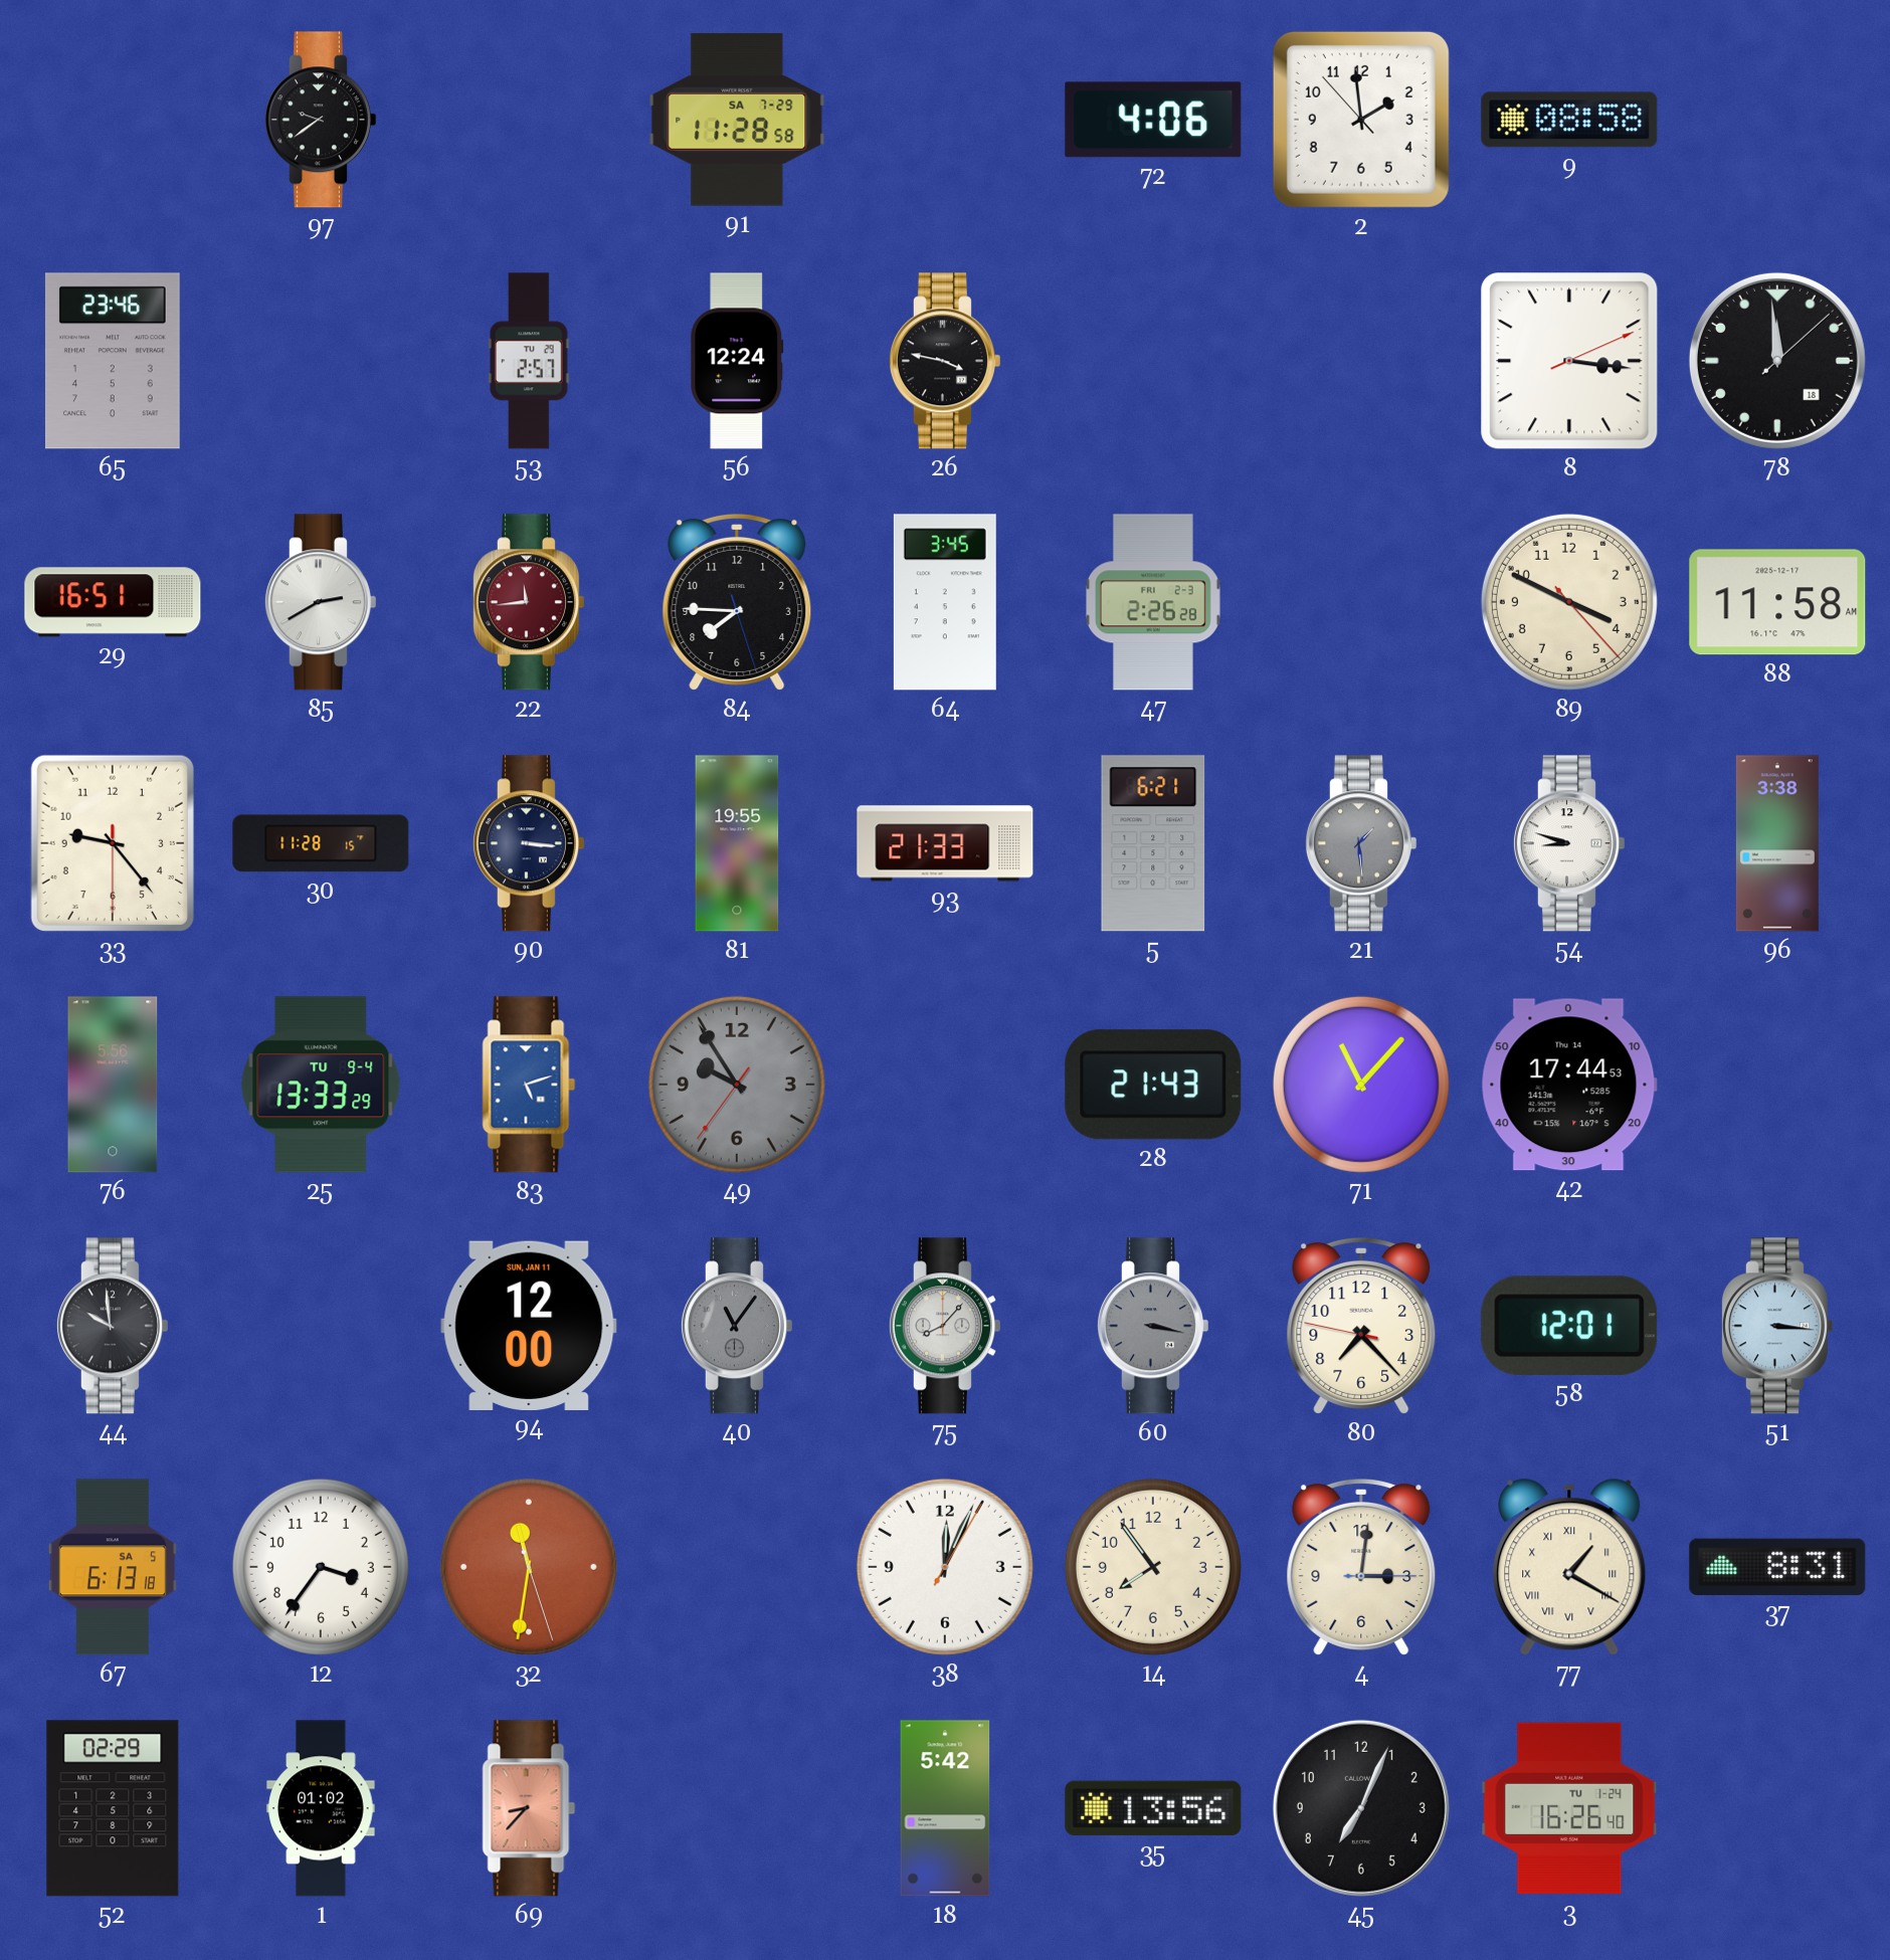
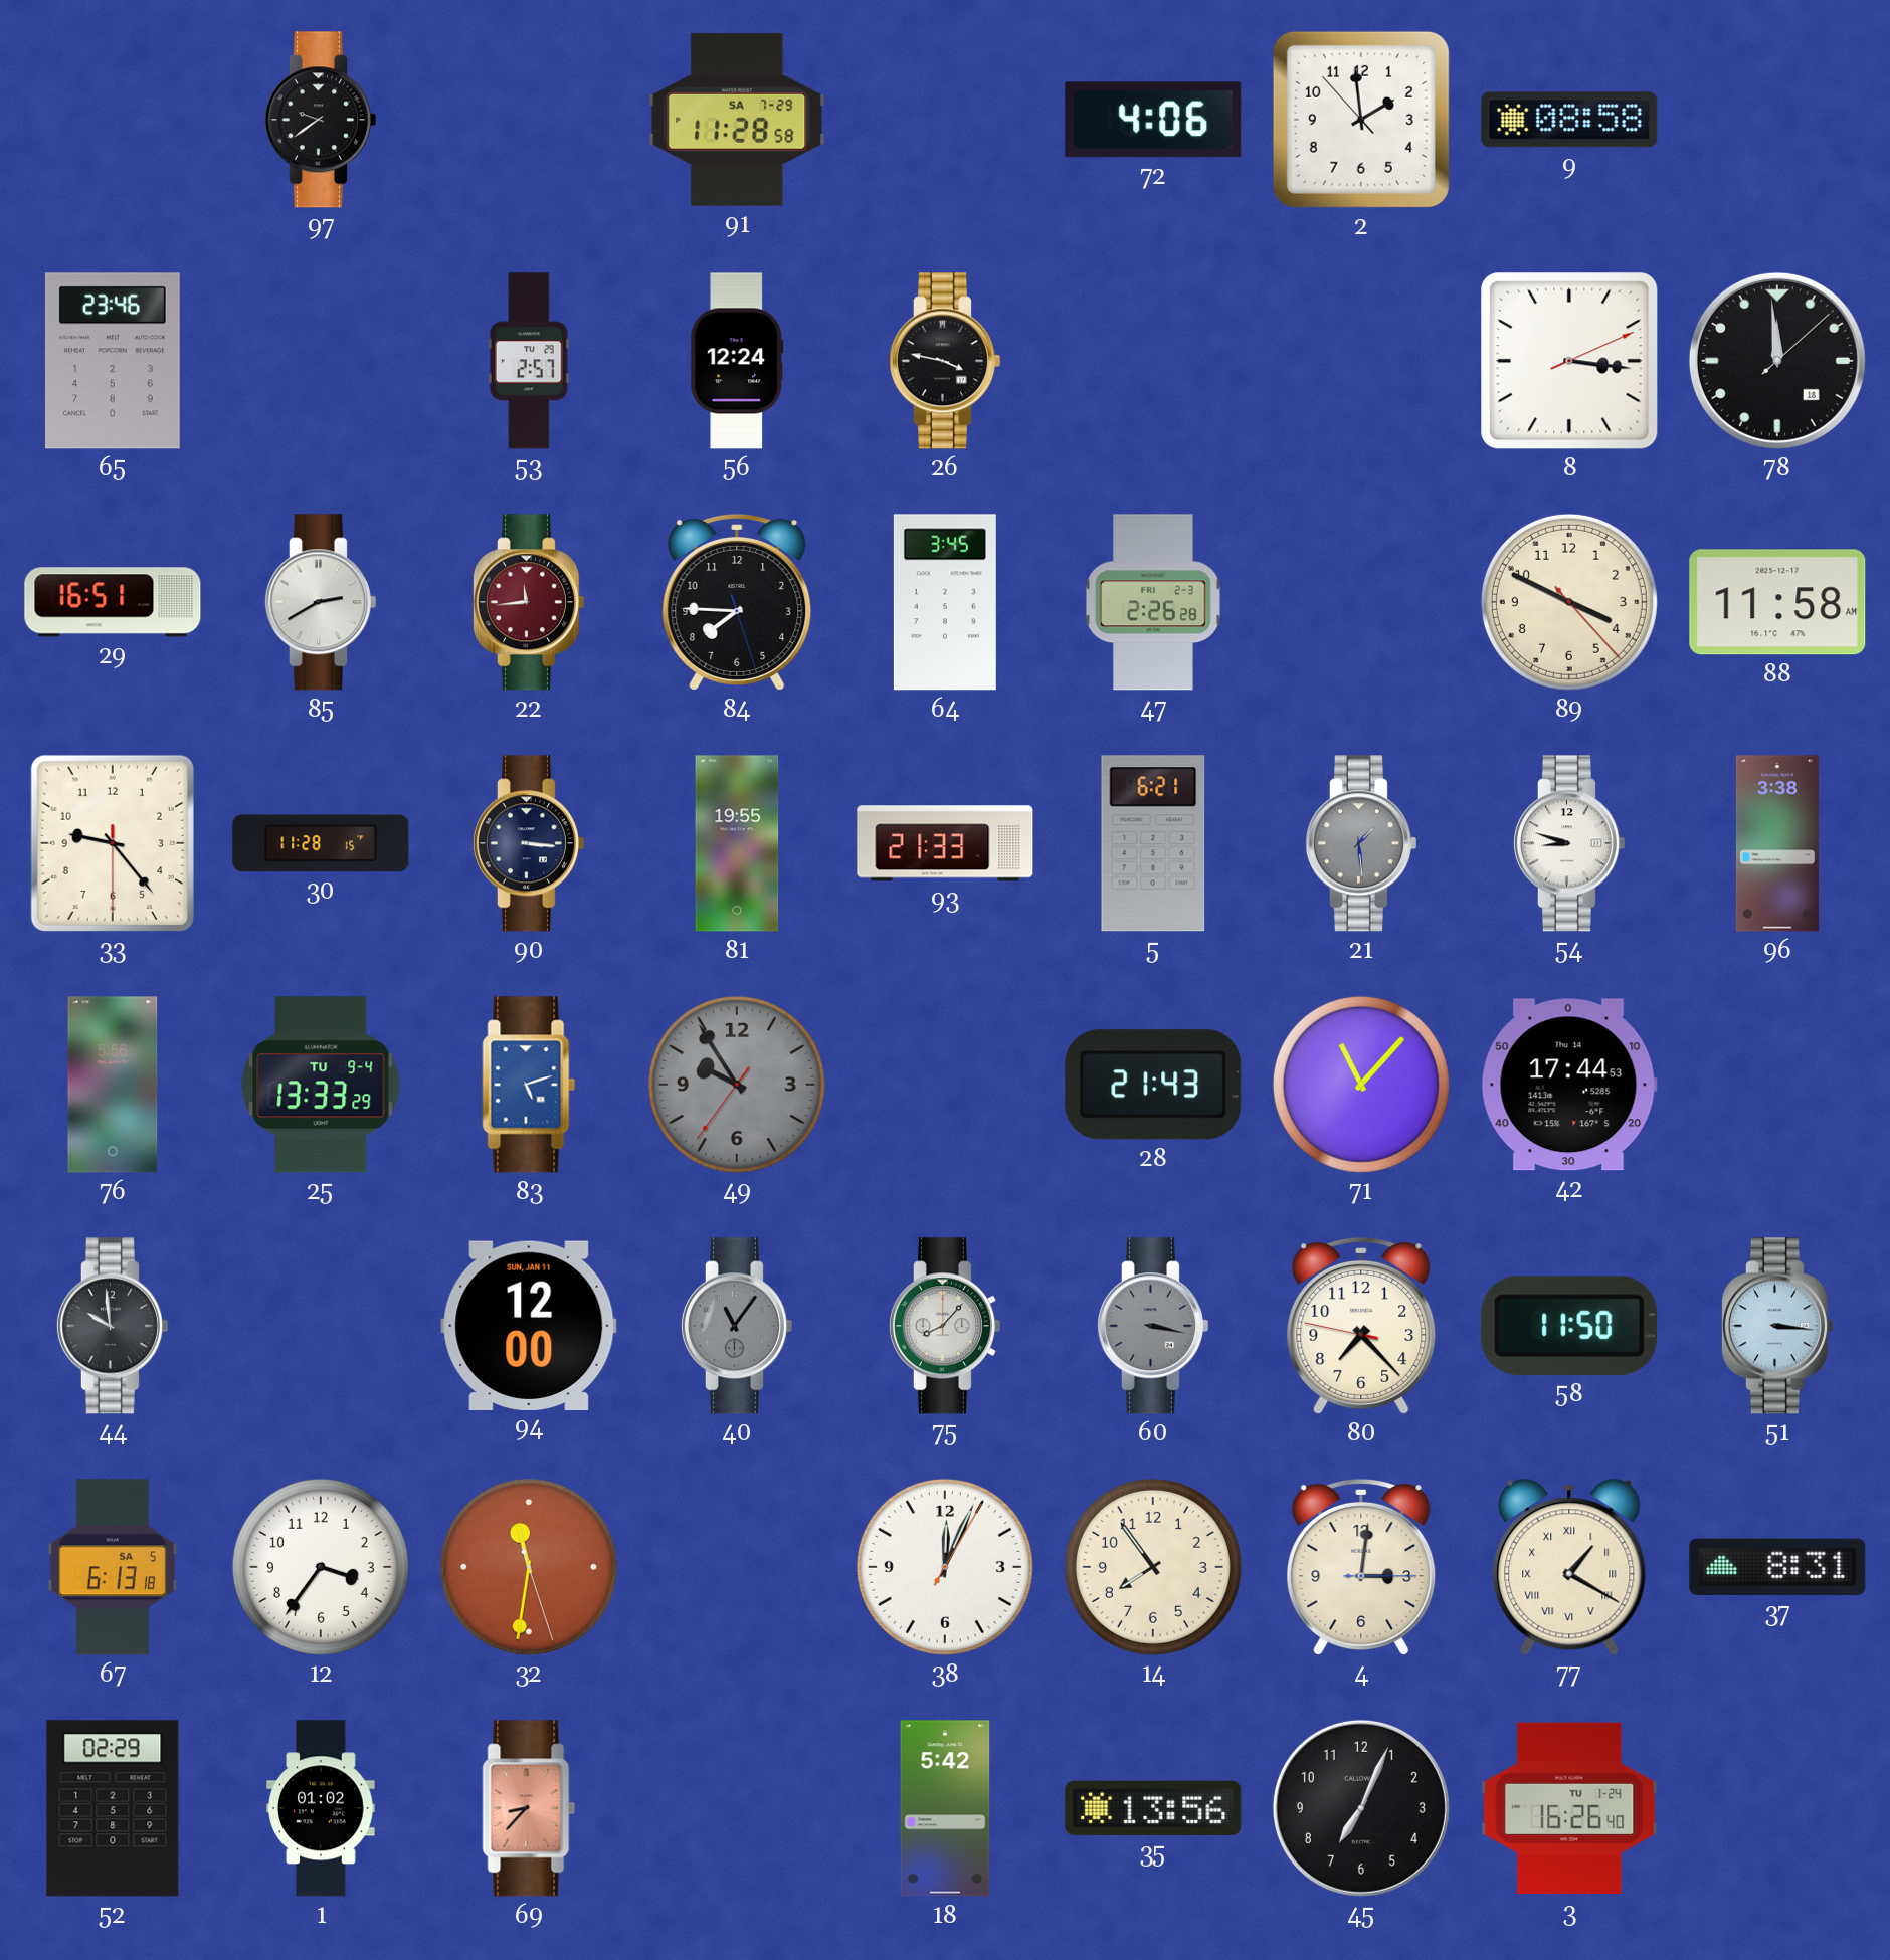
58: 12:01 -> 11:50 (1569, 1326)
